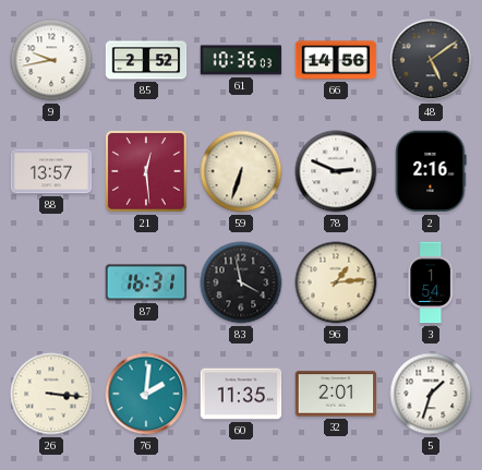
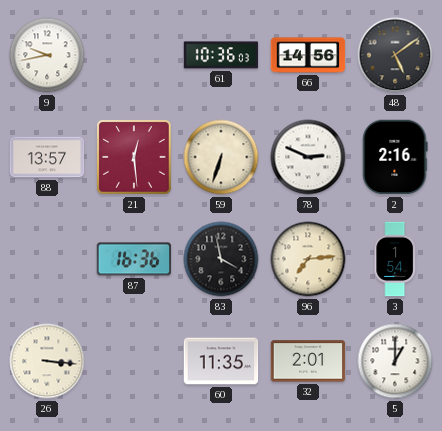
85: 2:52 -> none (146, 60)
87: 16:31 -> 16:36 (134, 259)
96: 1:14 -> 7:14 (308, 259)
76: 2:01 -> none (146, 394)
5: 1:33 -> 1:00 (395, 361)
